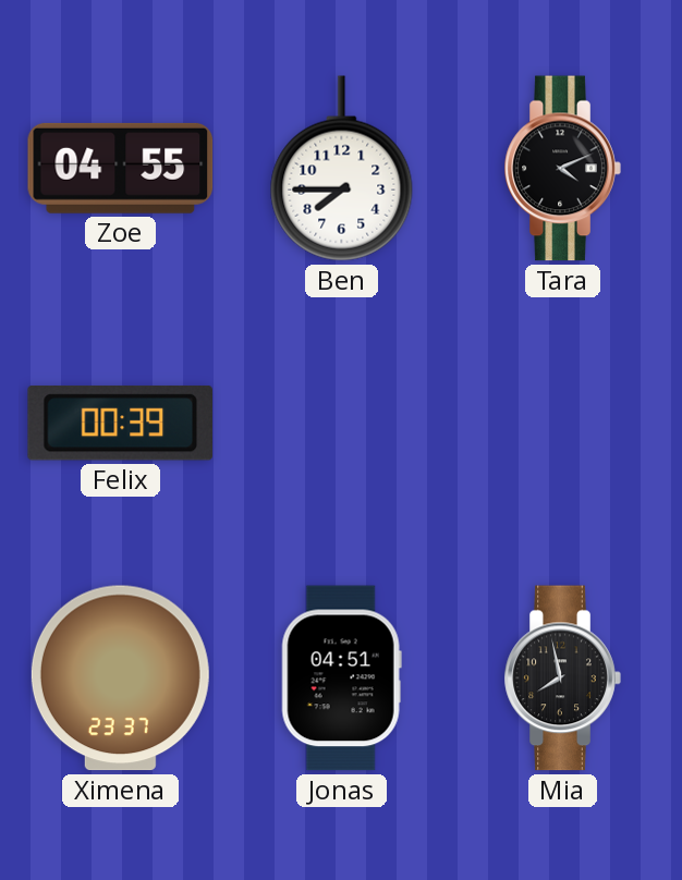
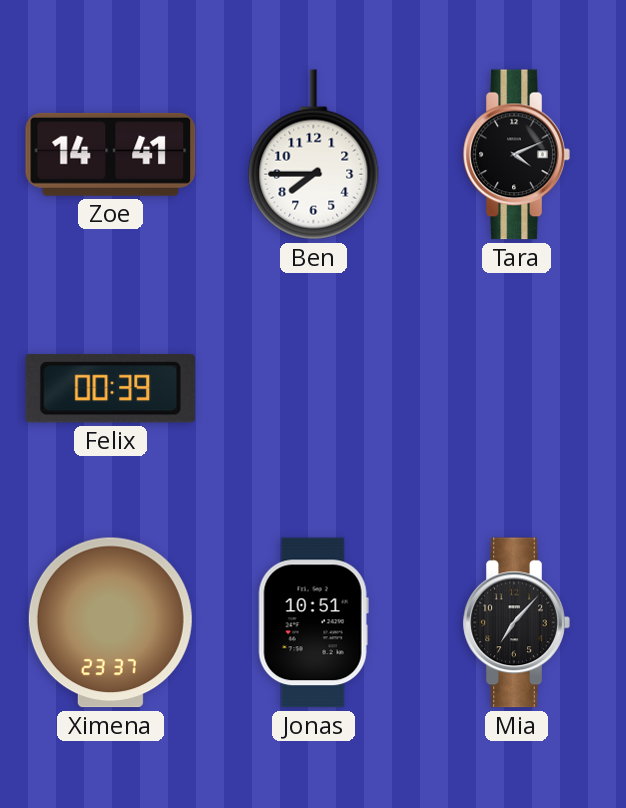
Zoe: 04:55 -> 14:41 (111, 154)
Jonas: 04:51 -> 10:51 (313, 623)
Mia: 7:58 -> 7:07 (516, 623)
